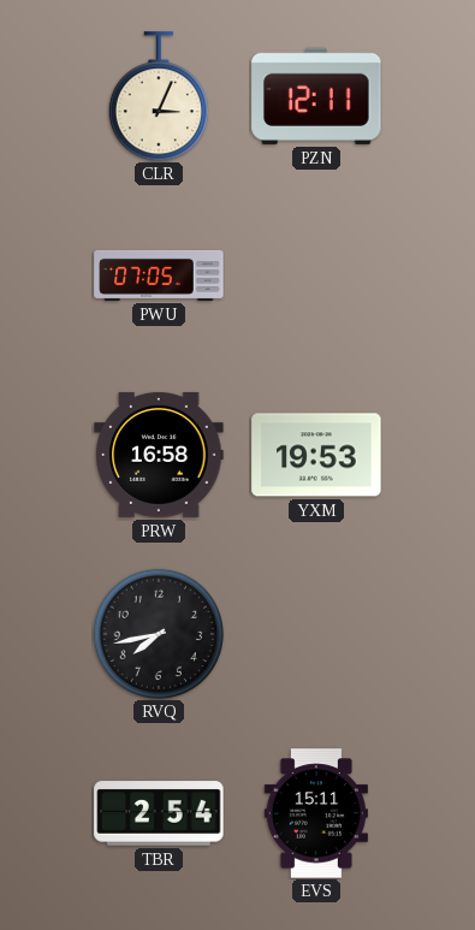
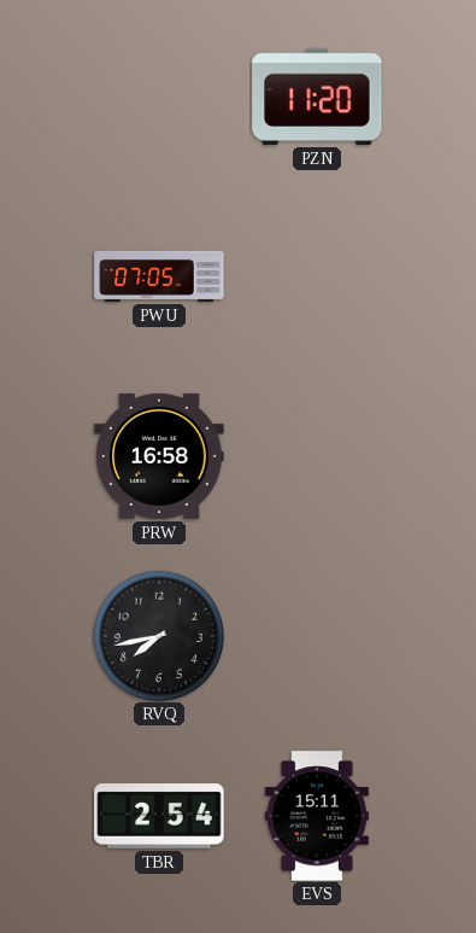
CLR: 3:04 -> none (159, 96)
PZN: 12:11 -> 11:20 (317, 97)
YXM: 19:53 -> none (316, 455)
